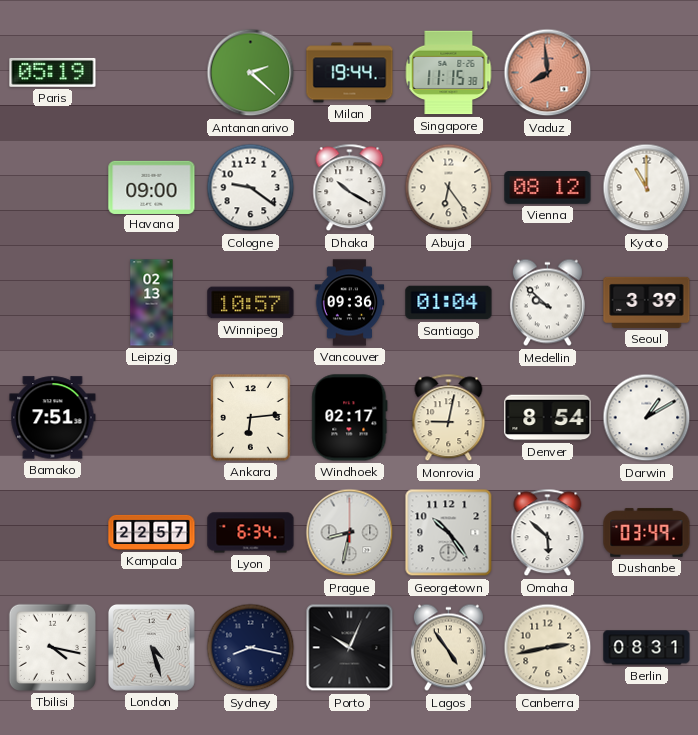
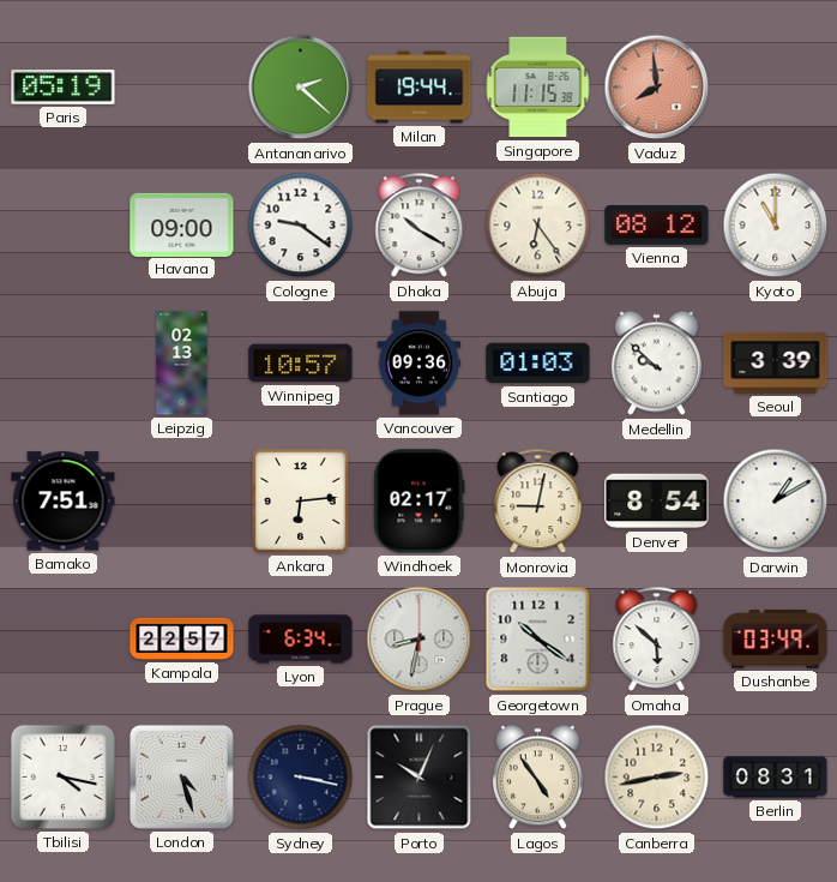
Santiago: 01:04 -> 01:03 (538, 364)
Georgetown: 10:24 -> 10:21 (538, 640)
Sydney: 8:17 -> 3:17 (301, 778)
